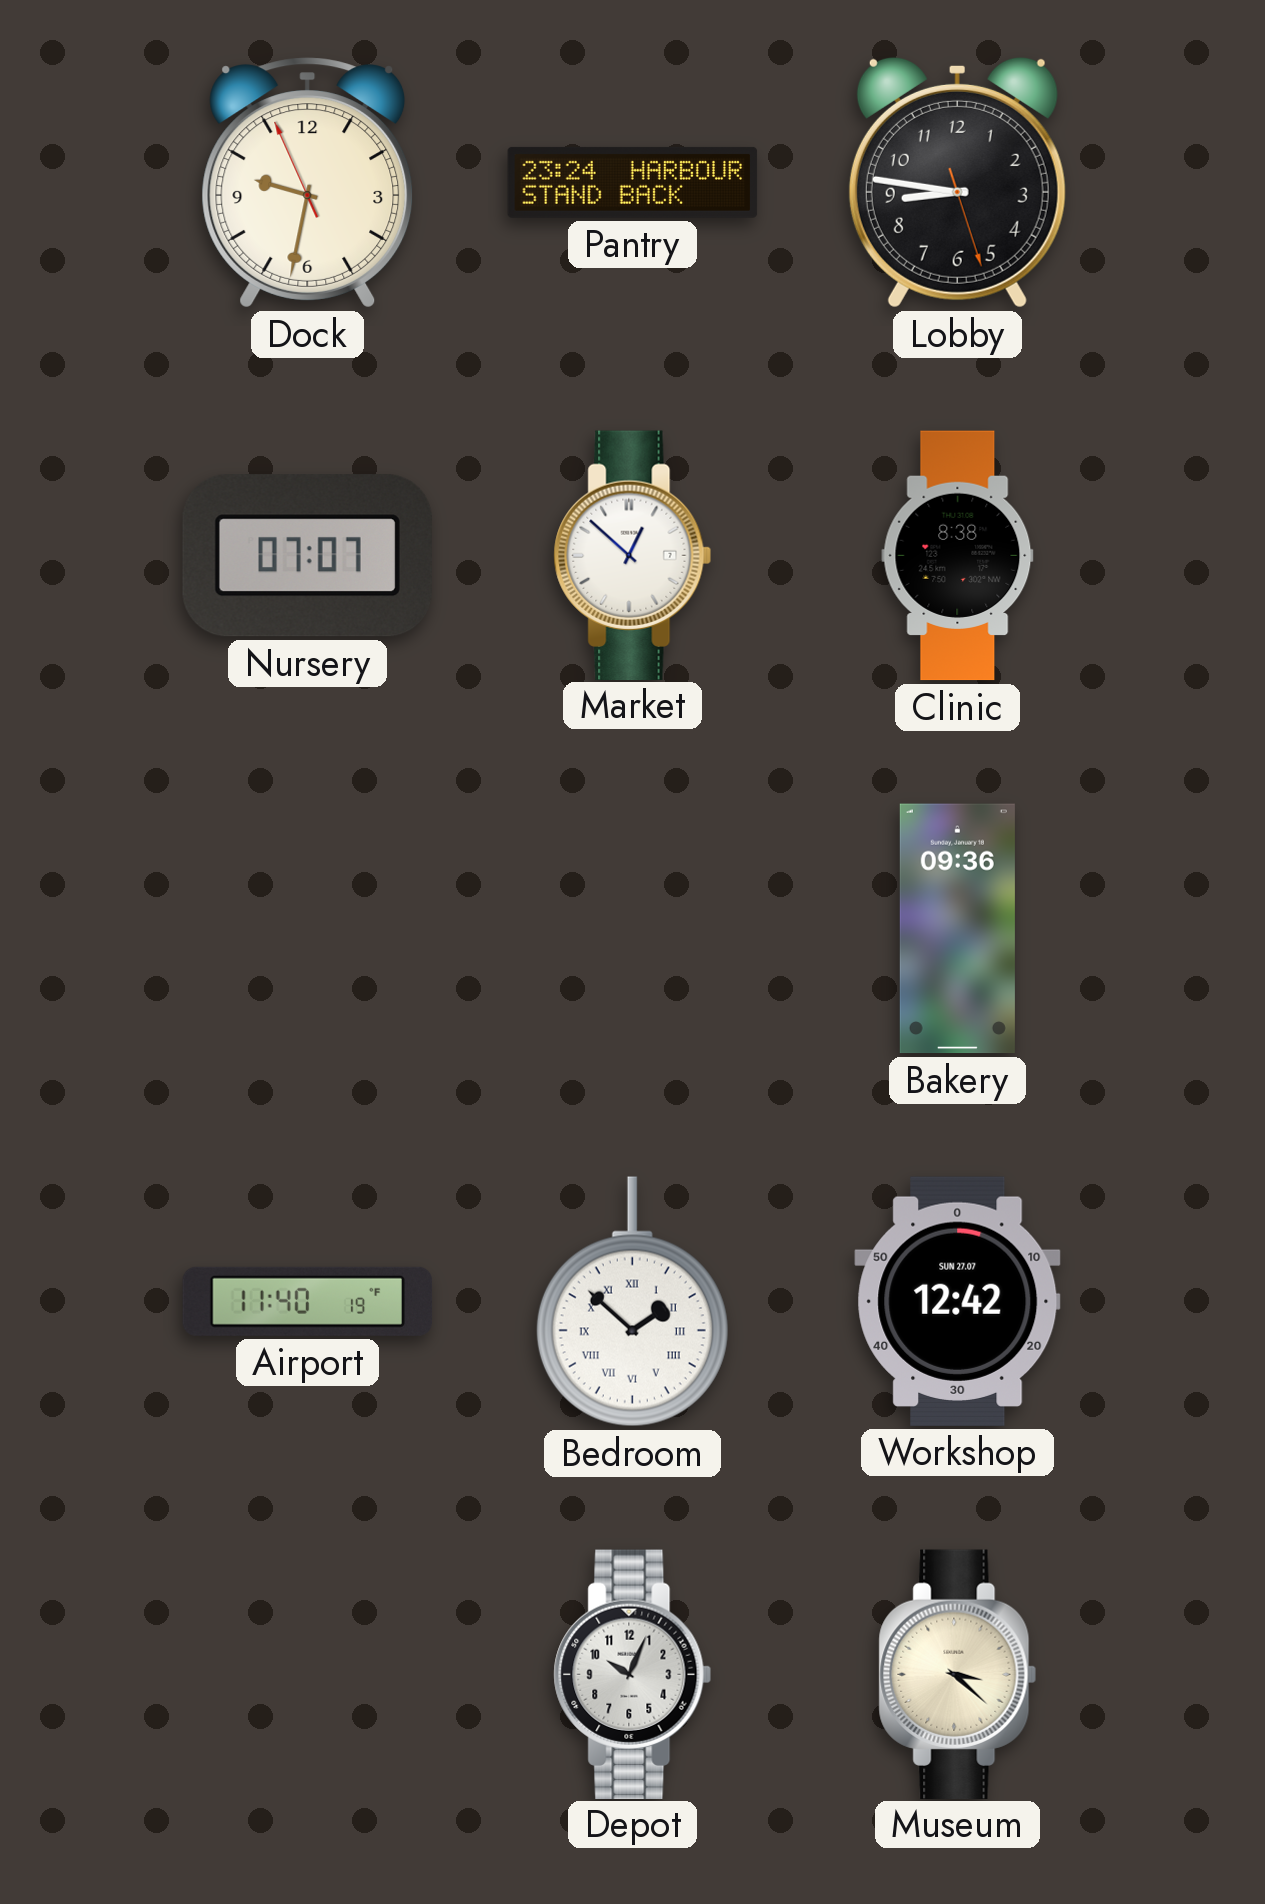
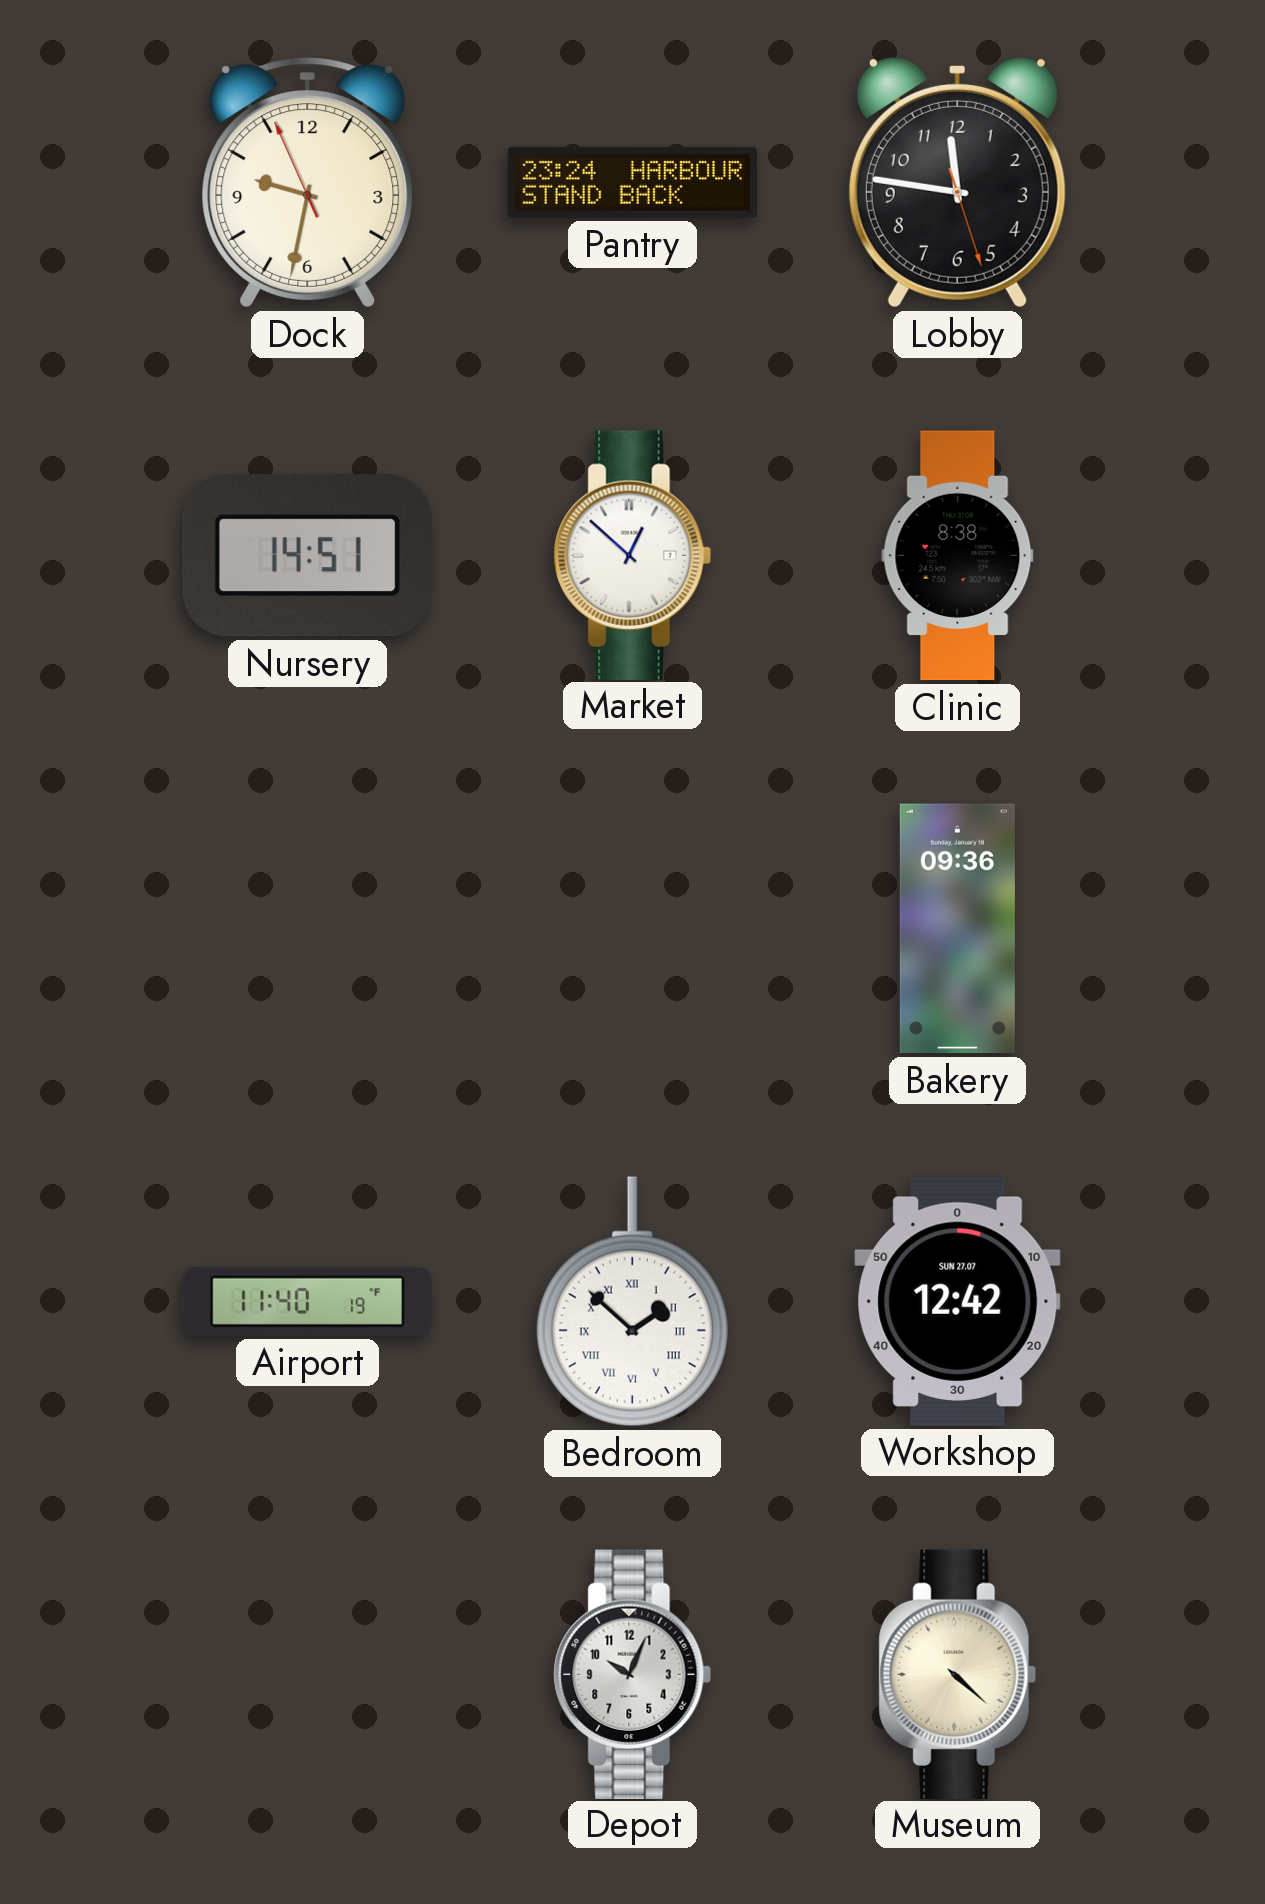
Lobby: 8:46 -> 11:46 (957, 182)
Nursery: 07:07 -> 14:51 (307, 556)
Museum: 3:22 -> 4:22 (958, 1674)
